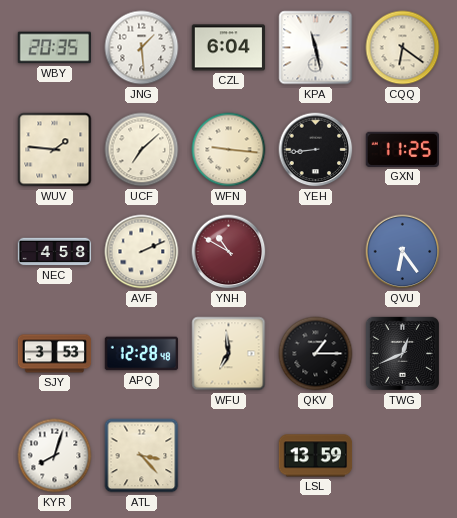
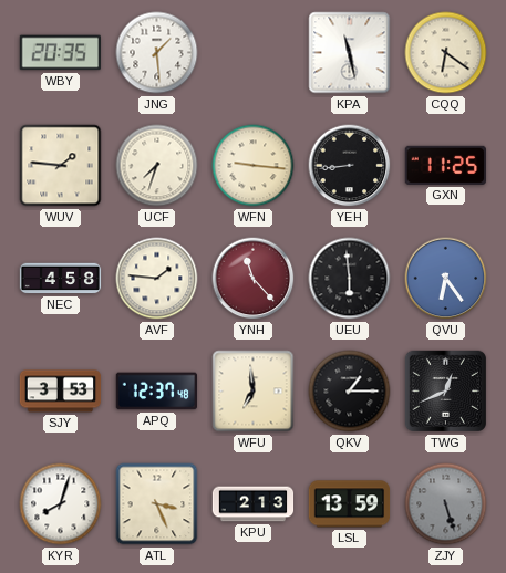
CZL: 6:04 -> none (229, 48)
UCF: 7:08 -> 7:33 (157, 166)
AVF: 2:11 -> 1:46 (157, 279)
YNH: 10:50 -> 11:23 (254, 279)
UEU: none -> 5:59 (350, 279)
APQ: 12:28 -> 12:37 (157, 392)
ATL: 3:23 -> 3:26 (157, 504)
KPU: none -> 2:13 (254, 504)
ZJY: none -> 5:27 (446, 504)
